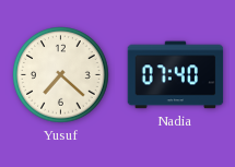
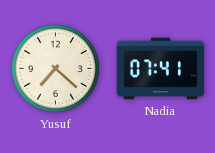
Nadia: 07:40 -> 07:41 (161, 69)
